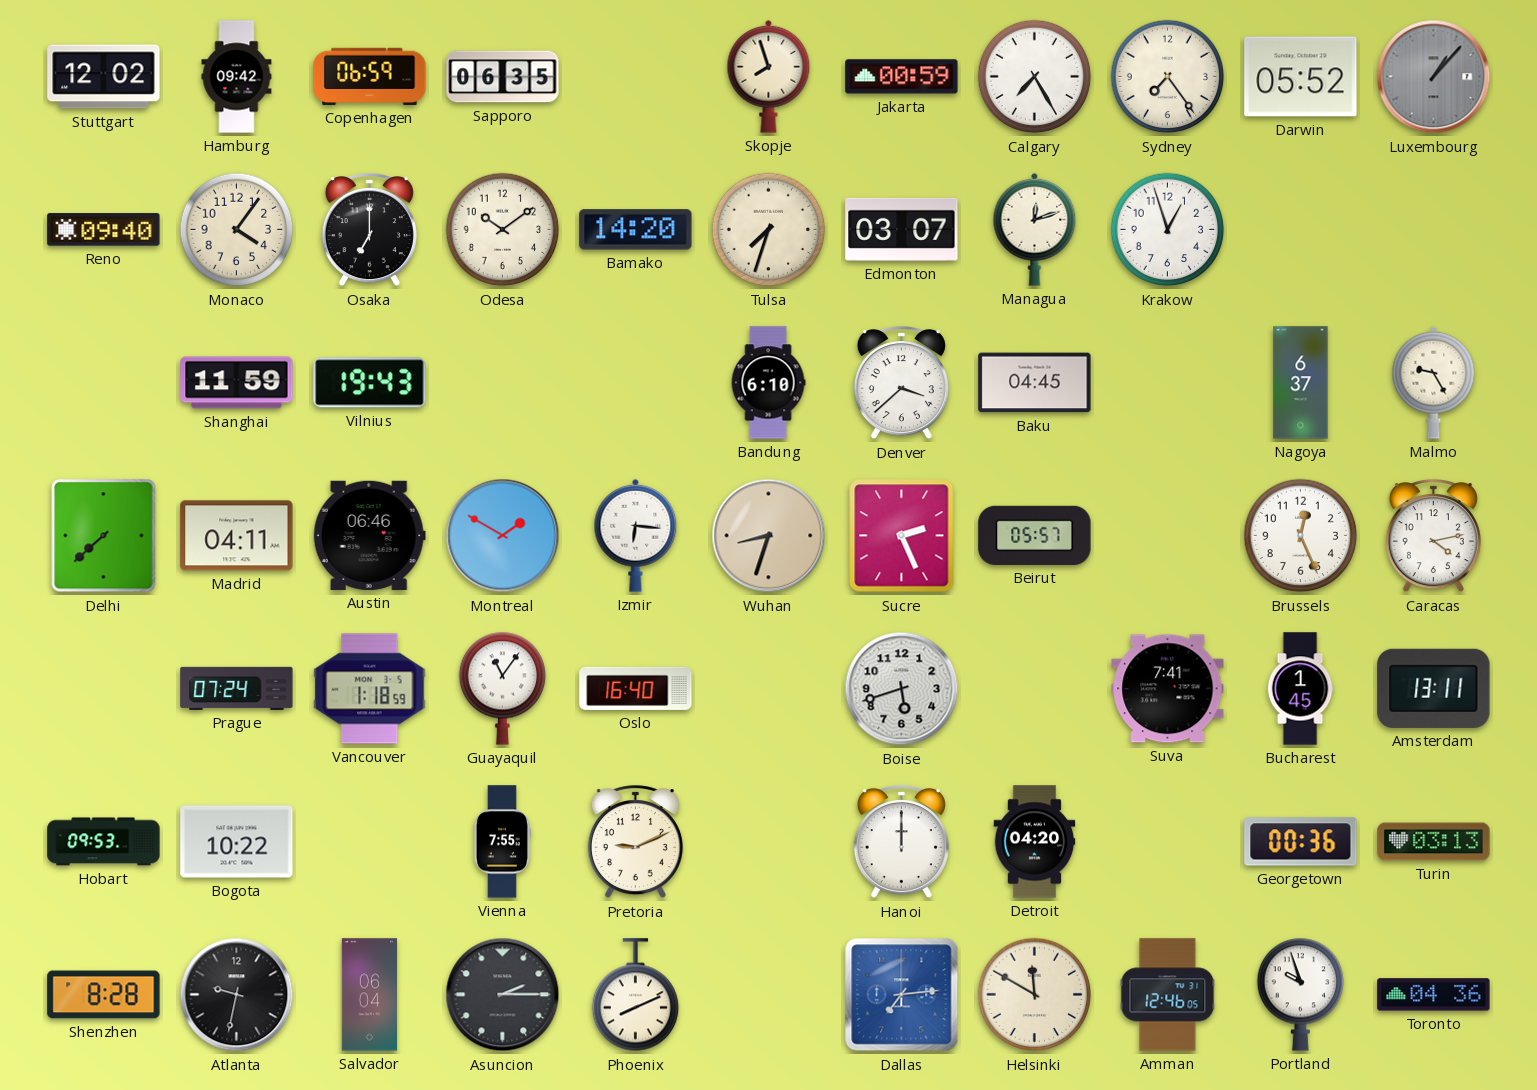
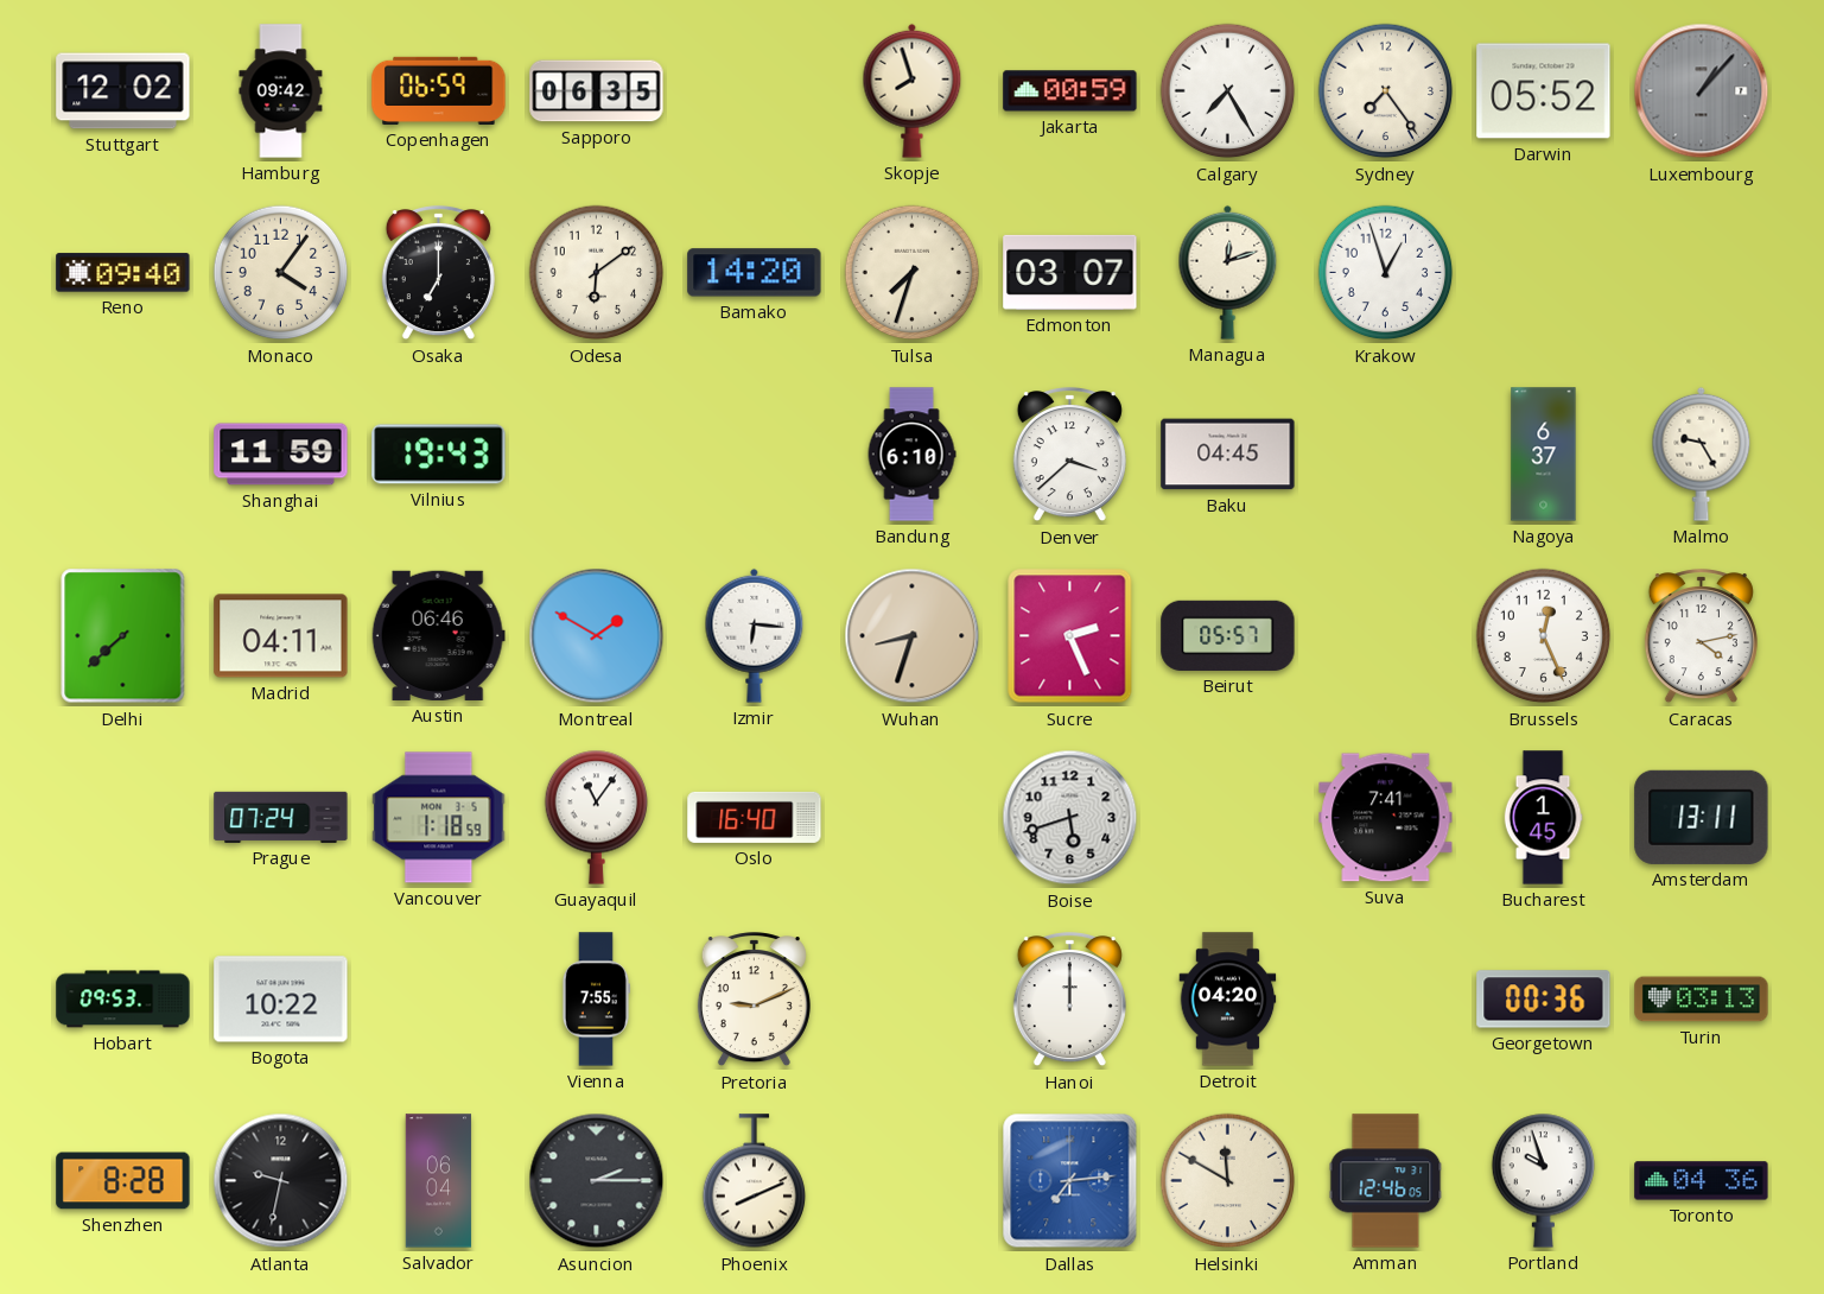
Odesa: 10:09 -> 6:09 (597, 273)
